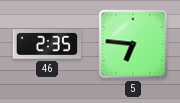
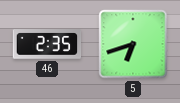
5: 6:46 -> 6:42 (133, 44)
